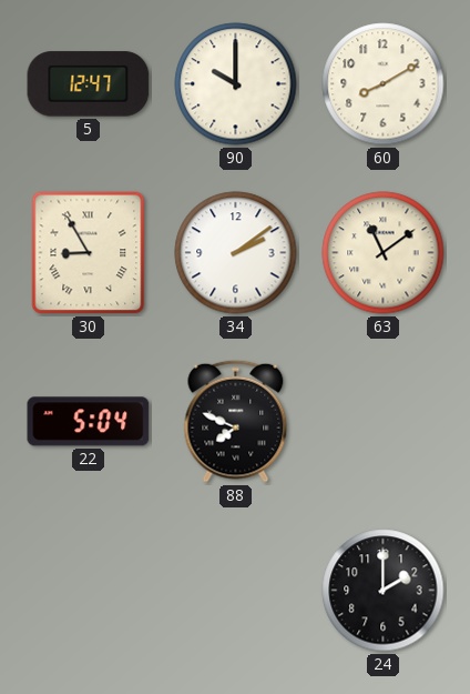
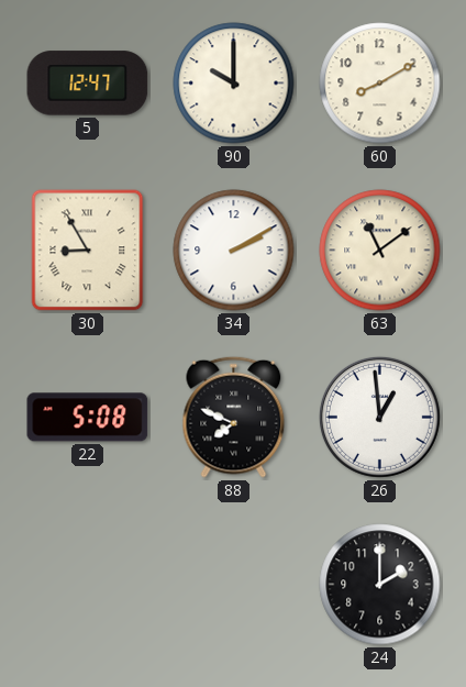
34: 2:09 -> 2:10 (234, 251)
22: 5:04 -> 5:08 (88, 418)
26: none -> 12:59 (379, 417)
